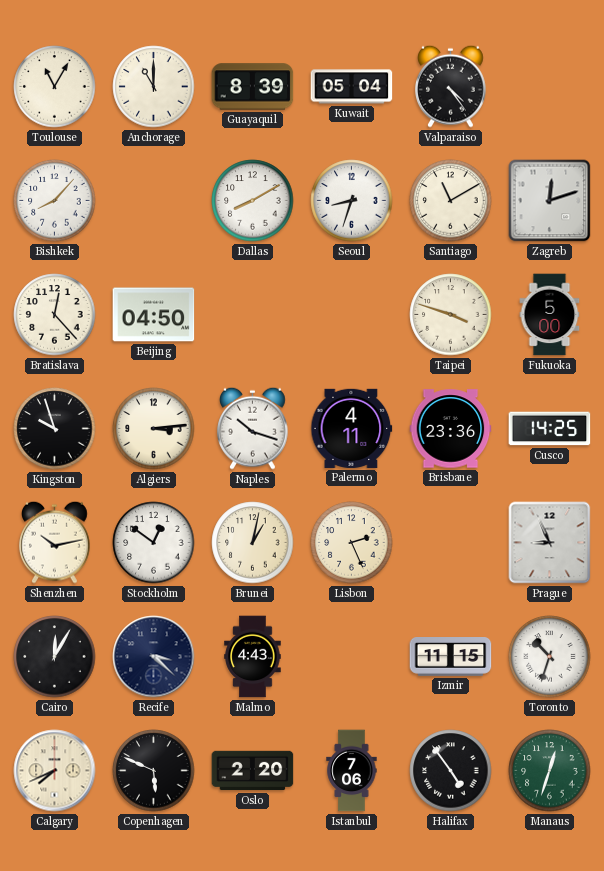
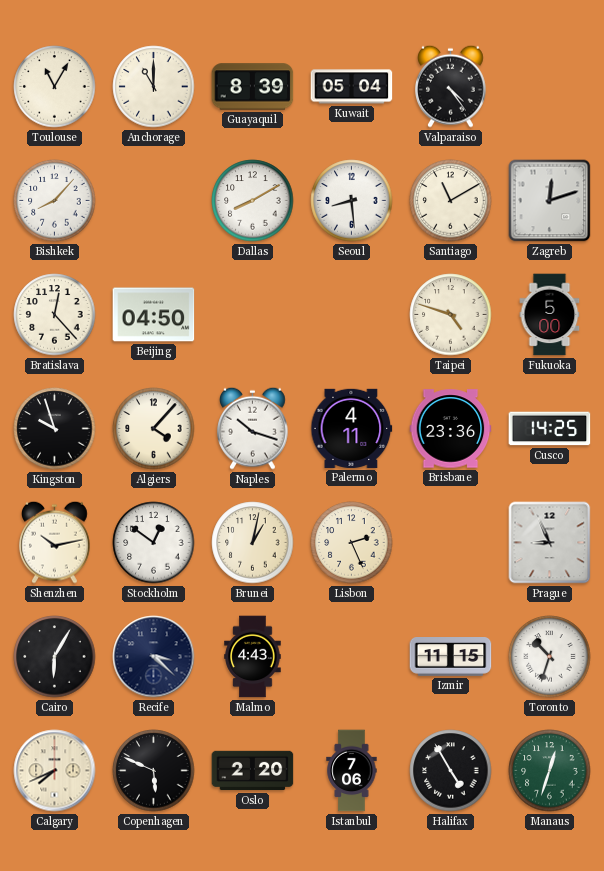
Seoul: 8:33 -> 8:29 (352, 201)
Taipei: 3:48 -> 4:48 (451, 315)
Algiers: 3:14 -> 4:07 (154, 429)
Cairo: 12:05 -> 6:05 (55, 657)
Halifax: 4:54 -> 4:55 (451, 771)
